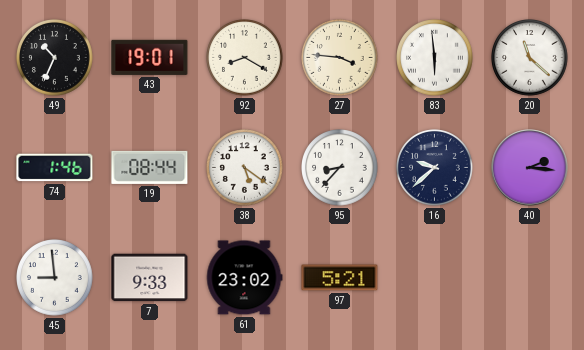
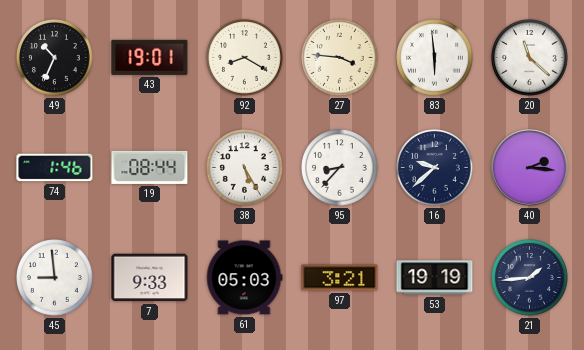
38: 5:21 -> 5:25 (245, 168)
61: 23:02 -> 05:03 (244, 278)
97: 5:21 -> 3:21 (340, 278)
53: none -> 19:19 (435, 278)
21: none -> 1:44 (530, 278)
